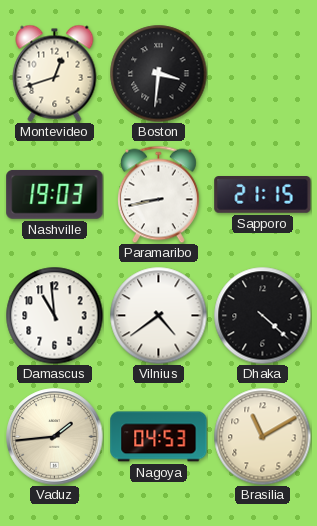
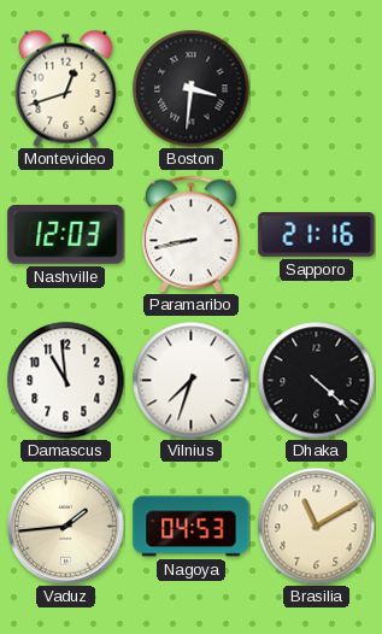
Nashville: 19:03 -> 12:03 (66, 234)
Sapporo: 21:15 -> 21:16 (317, 235)
Vilnius: 4:39 -> 7:33 (190, 380)
